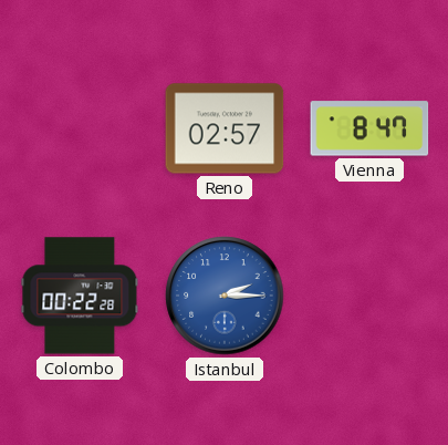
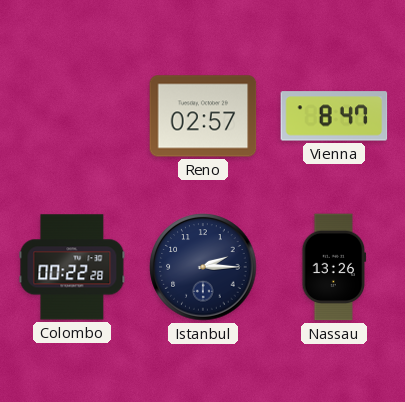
Istanbul dial: blue -> navy (203, 267)
Nassau: none -> 13:26 (334, 267)
